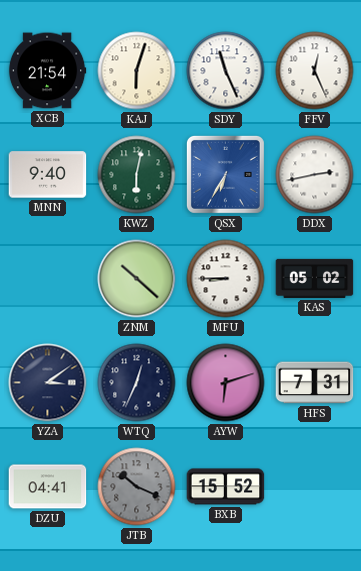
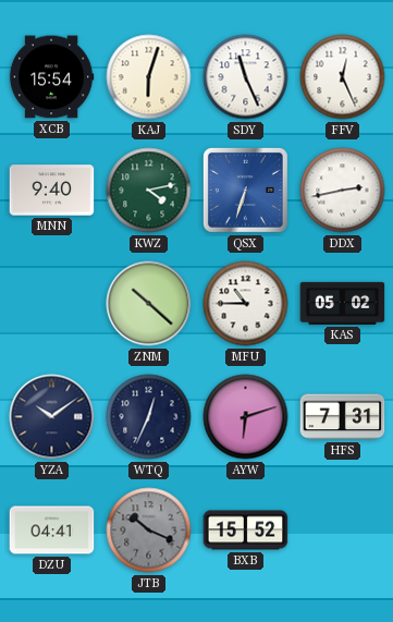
XCB: 21:54 -> 15:54 (51, 77)
KWZ: 6:02 -> 4:13 (149, 191)
QSX: 6:35 -> 6:33 (245, 190)
MFU: 8:45 -> 10:45 (246, 304)
YZA: 3:09 -> 10:09 (52, 417)
